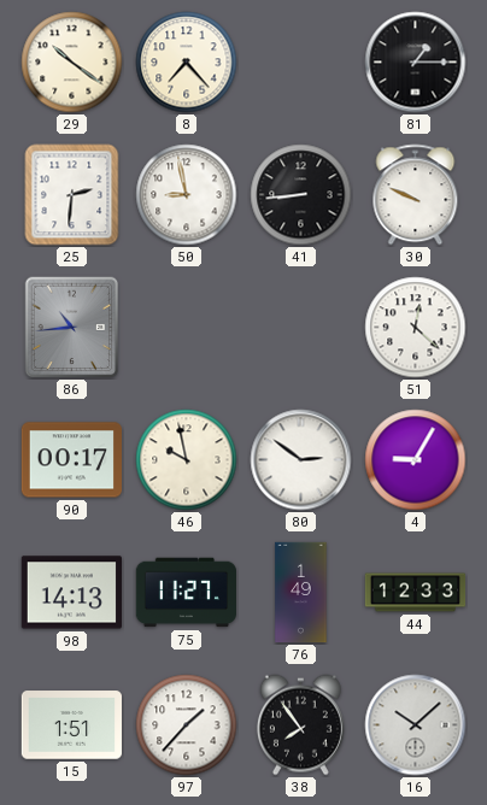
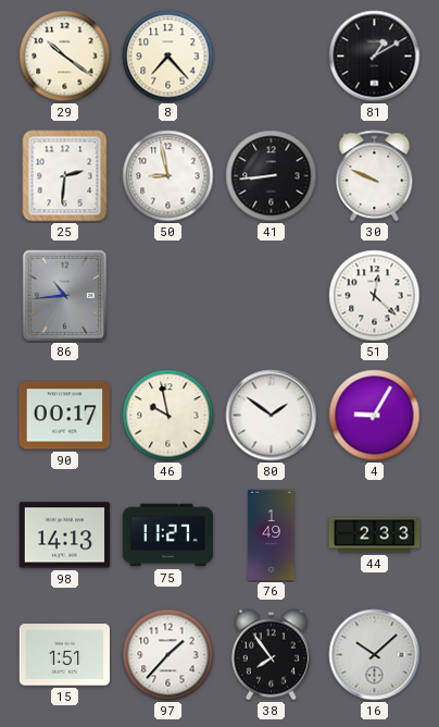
81: 1:15 -> 1:10 (375, 57)
80: 2:51 -> 1:51 (272, 416)
44: 12:33 -> 2:33 (375, 535)
